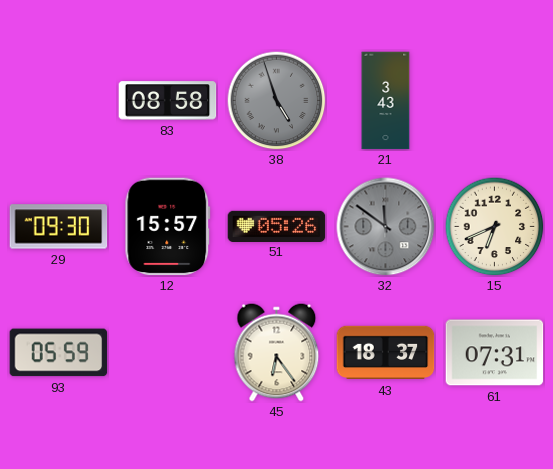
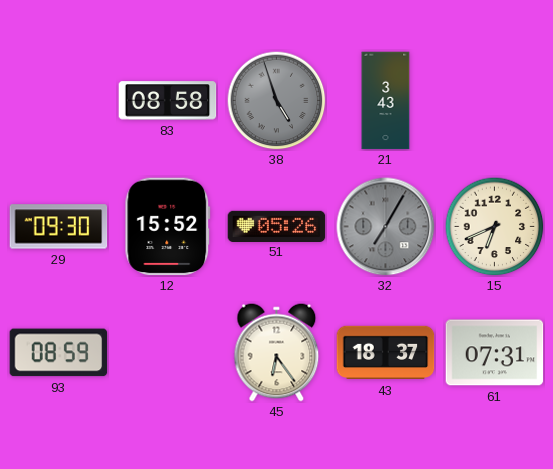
12: 15:57 -> 15:52 (168, 227)
32: 11:51 -> 7:05 (386, 227)
93: 05:59 -> 08:59 (59, 353)
